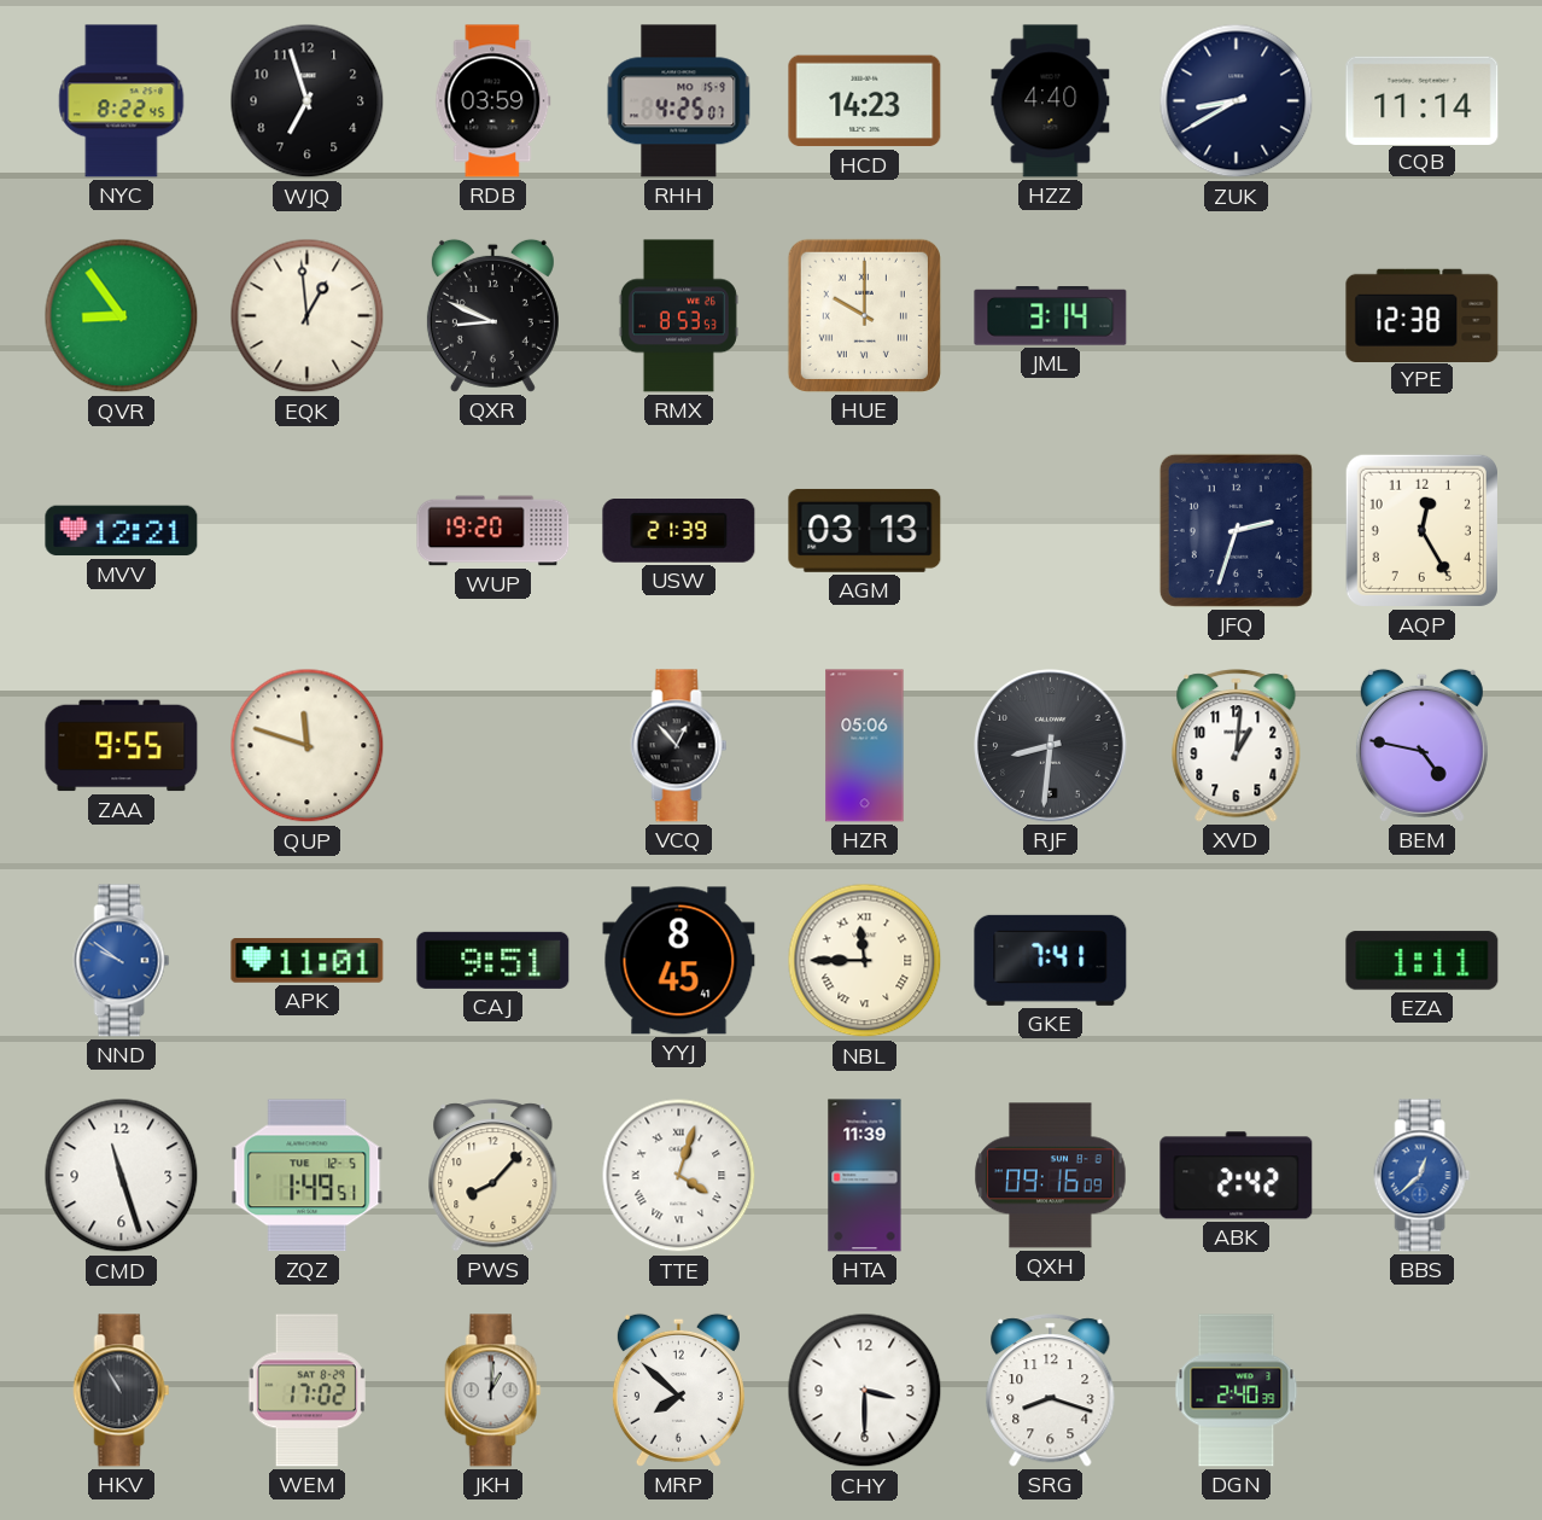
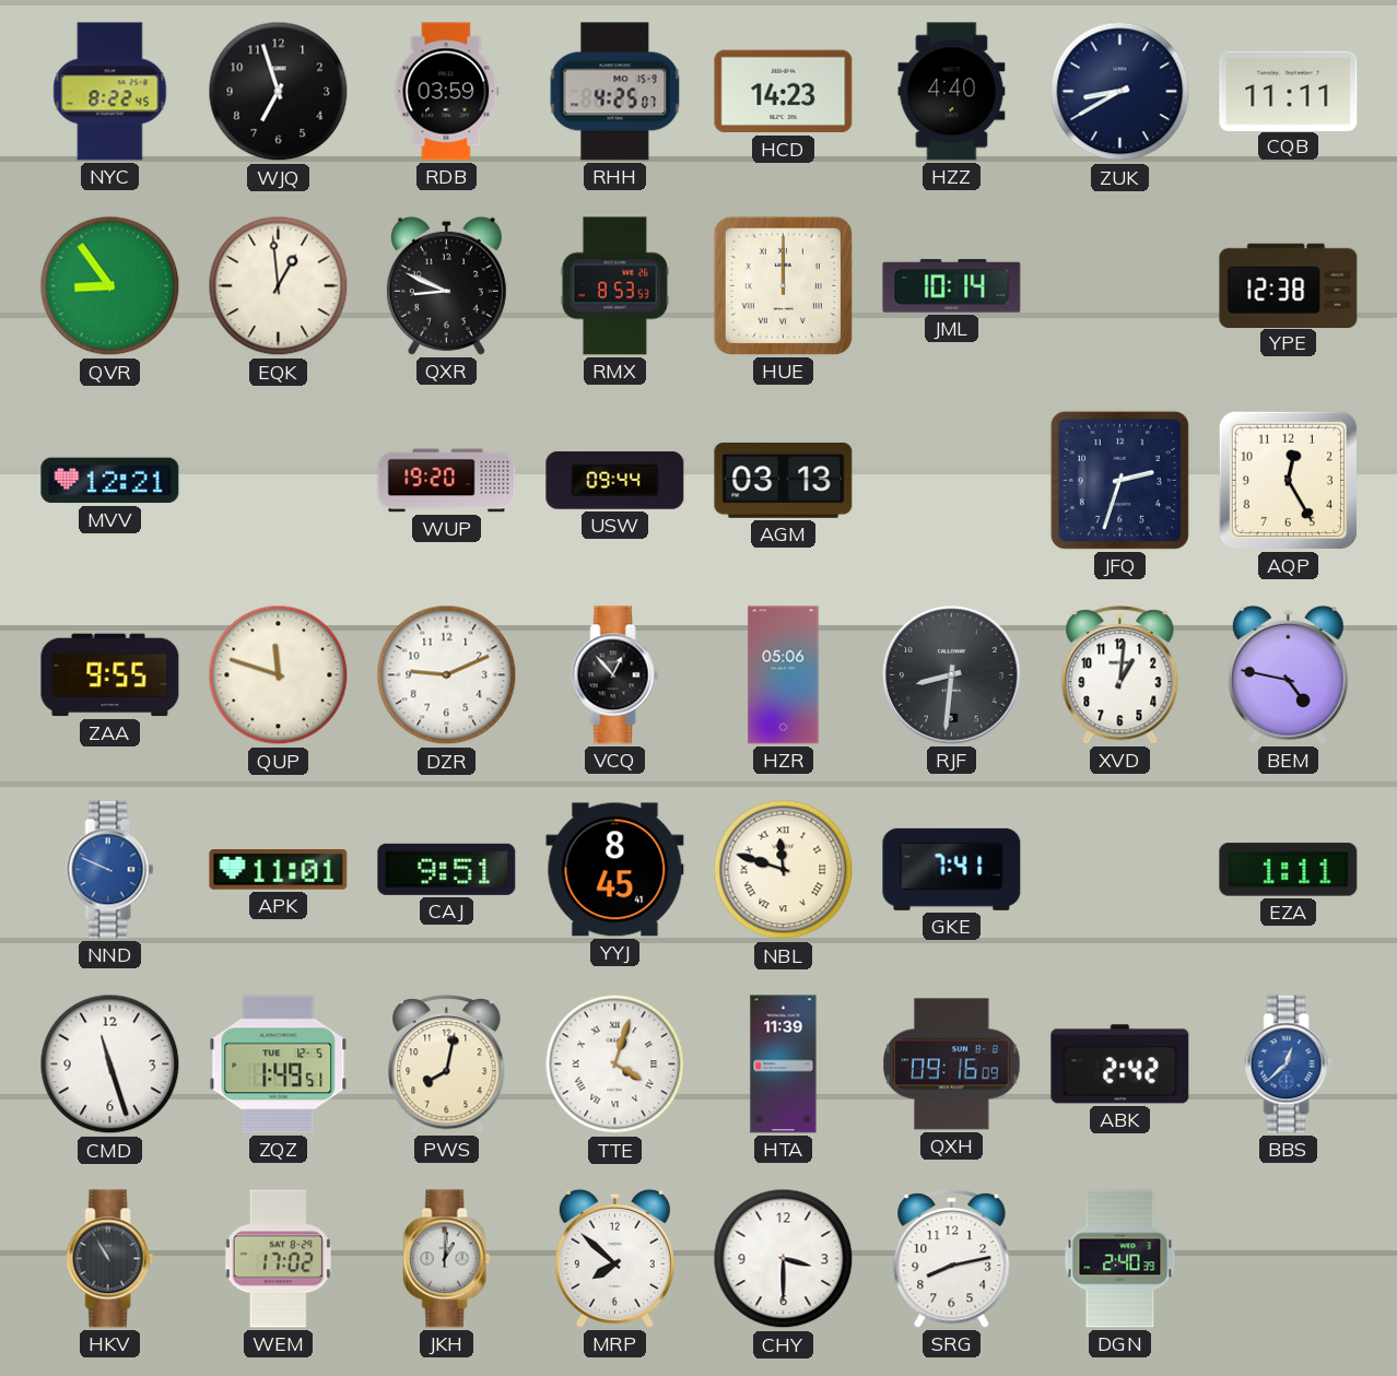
CQB: 11:14 -> 11:11 (1289, 91)
HUE: 10:00 -> 12:00 (783, 285)
JML: 3:14 -> 10:14 (952, 286)
USW: 21:39 -> 09:44 (615, 481)
DZR: none -> 9:11 (447, 675)
NND: 9:51 -> 9:49 (110, 870)
NBL: 11:45 -> 11:48 (784, 870)
PWS: 8:07 -> 8:02 (447, 1065)
SRG: 8:18 -> 8:13 (952, 1259)
